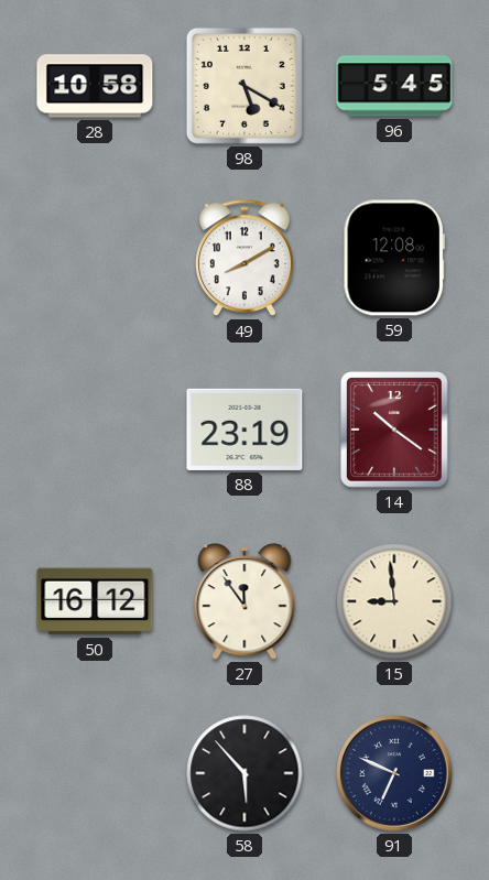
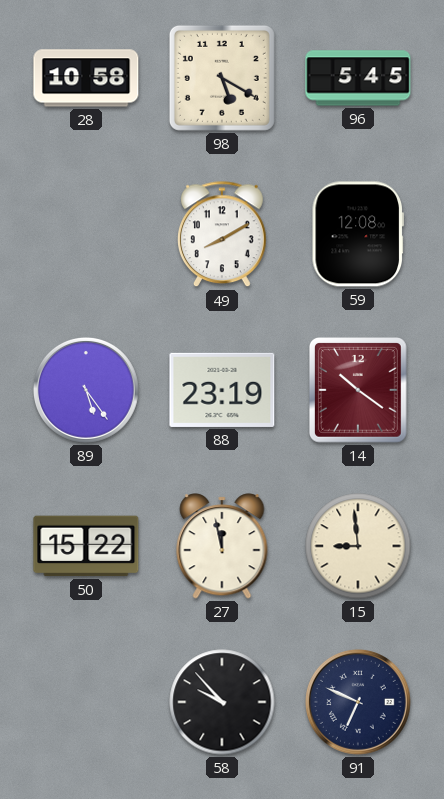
89: none -> 5:24 (86, 390)
50: 16:12 -> 15:22 (86, 546)
27: 11:54 -> 11:58 (222, 546)
58: 5:53 -> 9:53 (222, 702)
